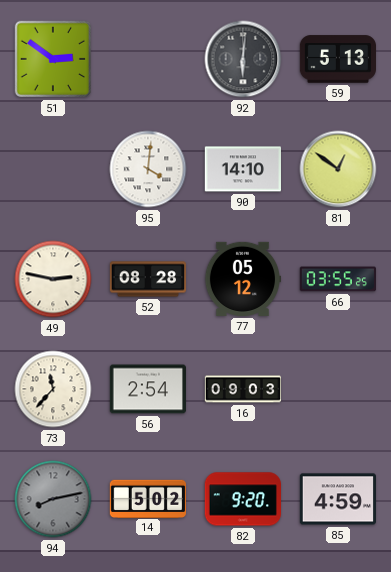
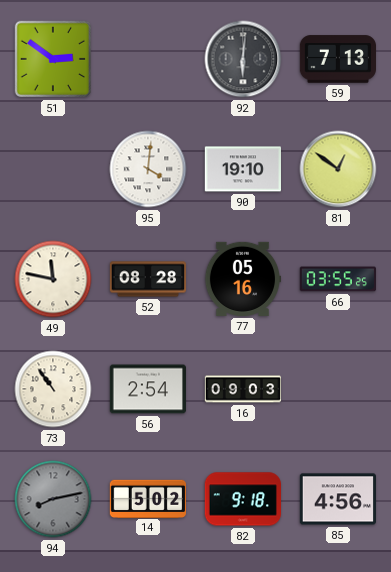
59: 5:13 -> 7:13 (338, 59)
90: 14:10 -> 19:10 (242, 169)
49: 2:47 -> 11:47 (53, 279)
77: 05:12 -> 05:16 (242, 279)
73: 11:37 -> 10:54 (53, 389)
82: 9:20 -> 9:18 (242, 499)
85: 4:59 -> 4:56 (337, 499)
